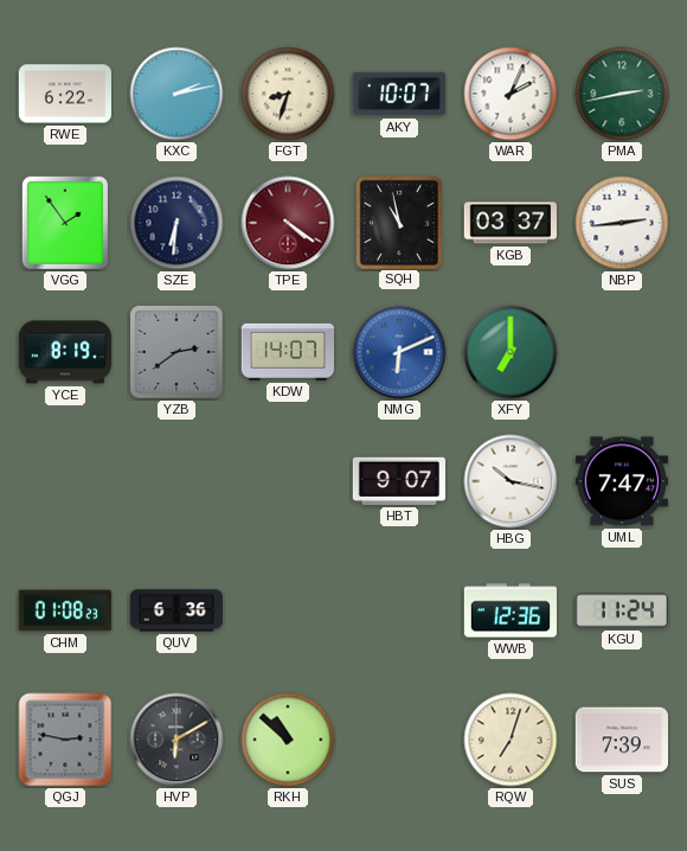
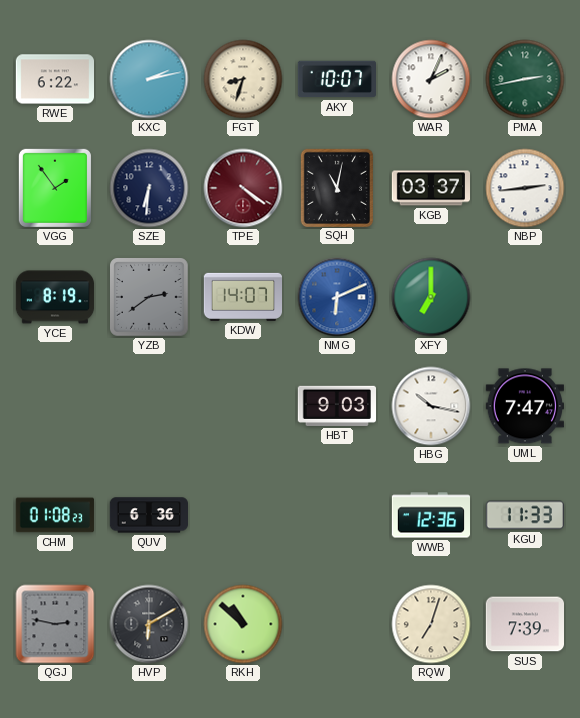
SQH: 10:58 -> 11:02 (336, 187)
HBT: 9:07 -> 9:03 (336, 406)
KGU: 11:24 -> 11:33 (524, 515)
